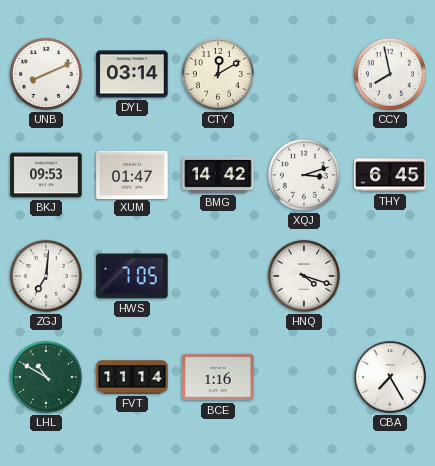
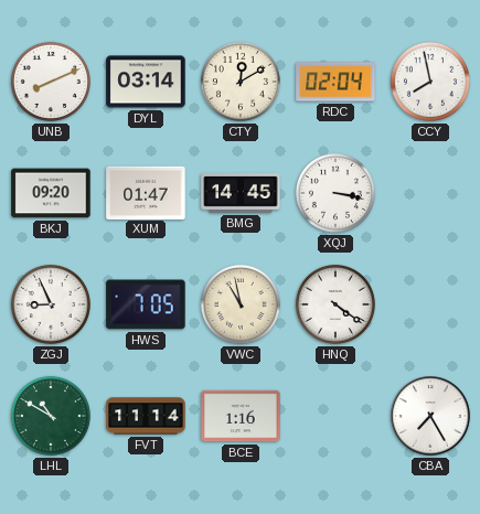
RDC: none -> 02:04 (335, 82)
BKJ: 09:53 -> 09:20 (51, 193)
BMG: 14:42 -> 14:45 (241, 193)
XQJ: 3:12 -> 3:17 (335, 193)
THY: 6:45 -> none (390, 175)
ZGJ: 7:01 -> 8:56 (51, 304)
VWC: none -> 10:58 (241, 304)
HNQ: 4:18 -> 4:21 (335, 304)
